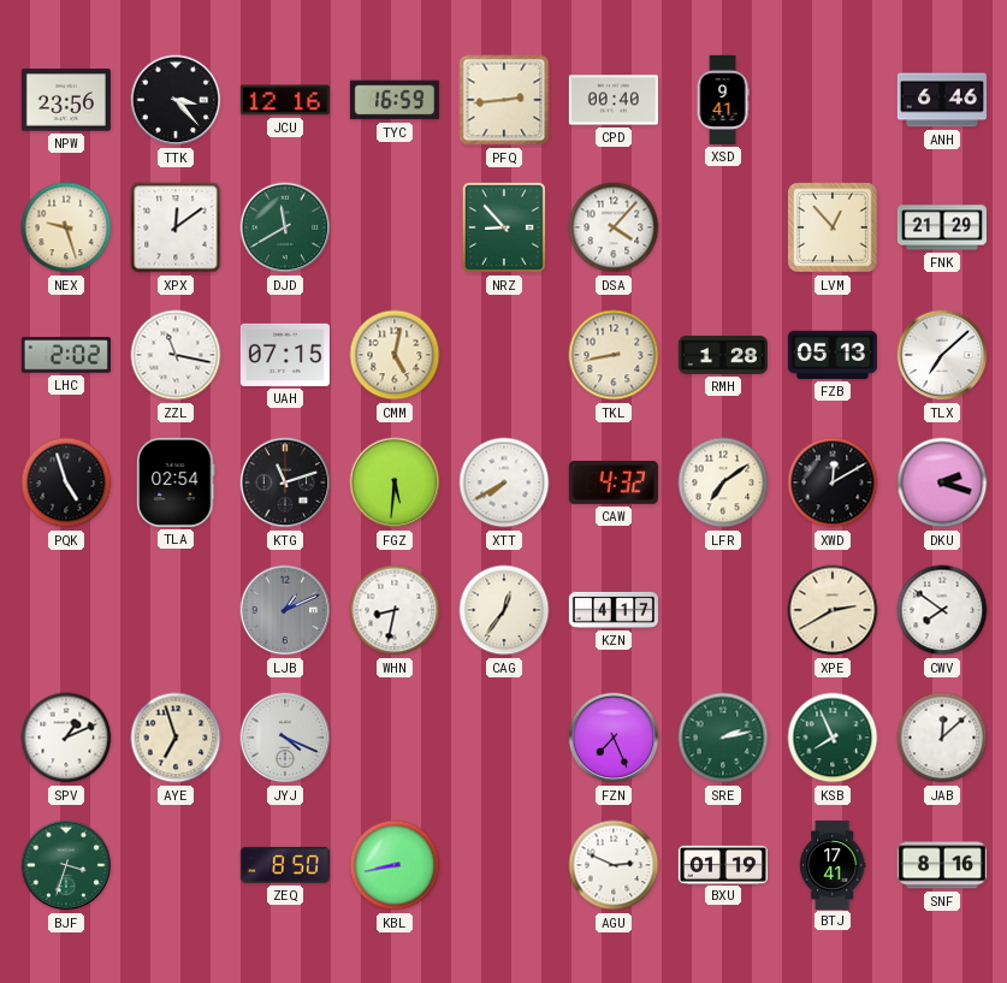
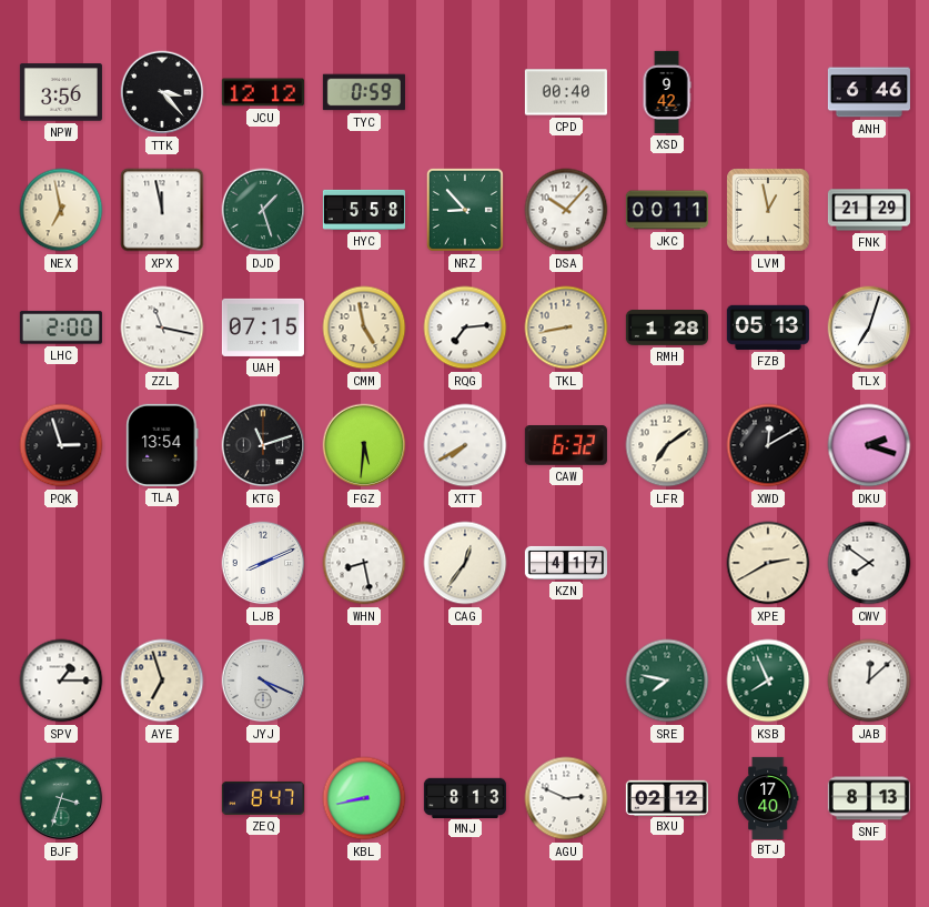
NPW: 23:56 -> 3:56 (61, 92)
JCU: 12:16 -> 12:12 (263, 92)
TYC: 16:59 -> 0:59 (364, 92)
PFQ: 2:44 -> none (504, 100)
XSD: 9:41 -> 9:42 (667, 92)
NEX: 9:27 -> 6:58 (61, 210)
XPX: 12:09 -> 11:58 (162, 210)
DJD: 11:40 -> 1:27 (263, 210)
HYC: none -> 5:58 (364, 210)
DSA: 4:07 -> 10:07 (566, 210)
JKC: none -> 00:11 (667, 210)
LVM: 12:53 -> 12:58 (769, 211)
LHC: 2:02 -> 2:00 (61, 327)
CMM: 5:02 -> 4:58 (364, 327)
RQG: none -> 7:14 (465, 327)
TLX: 7:08 -> 7:03 (869, 327)
PQK: 4:57 -> 2:57 (61, 445)
TLA: 02:54 -> 13:54 (162, 445)
CAW: 4:32 -> 6:32 (566, 446)
LJB: 1:11 -> 8:11 (263, 563)
LJB dial: grey -> white (263, 563)
WHN: 8:32 -> 8:28 (364, 563)
SPV: 1:11 -> 1:15 (61, 681)
FZN: 7:26 -> none (614, 738)
SRE: 2:13 -> 7:47 (667, 681)
ZEQ: 8:50 -> 8:47 (263, 798)
MNJ: none -> 8:13 (465, 797)
BXU: 01:19 -> 02:12 (667, 797)
BTJ: 17:41 -> 17:40 (768, 797)
SNF: 8:16 -> 8:13 (869, 798)
